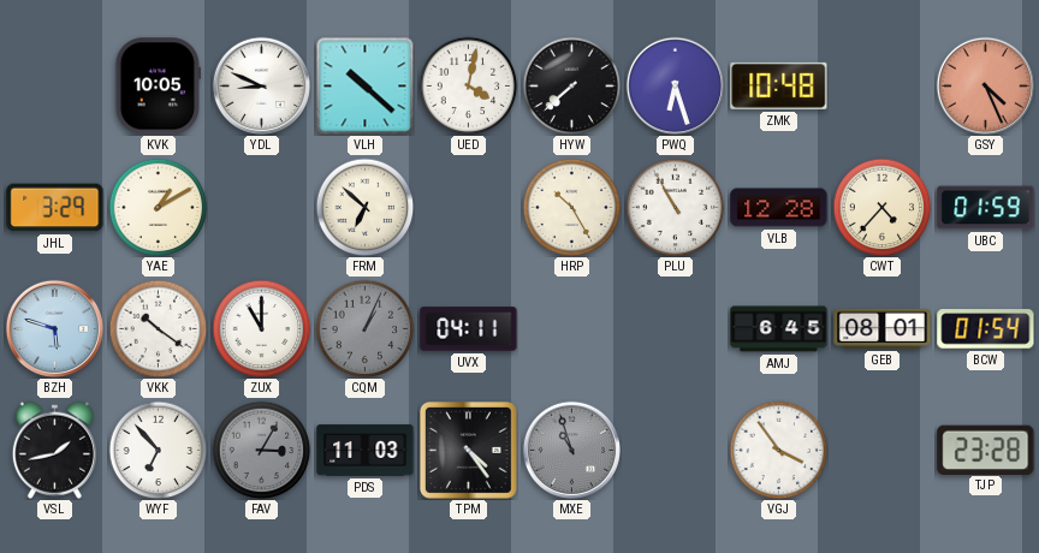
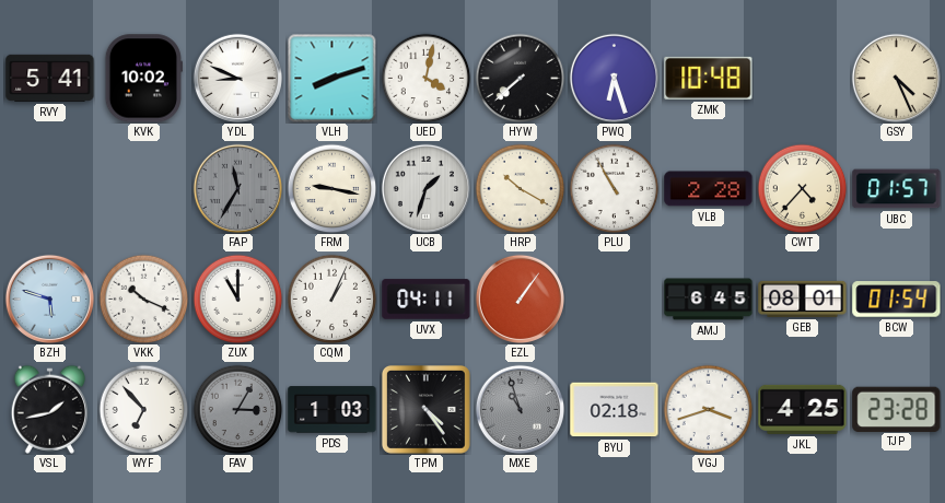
RVY: none -> 5:41 (50, 78)
KVK: 10:05 -> 10:02 (143, 79)
VLH: 10:22 -> 8:12 (331, 78)
GSY dial: salmon -> cream (896, 78)
JHL: 3:29 -> none (55, 208)
YAE: 1:10 -> none (158, 207)
FAP: none -> 11:35 (237, 188)
FRM: 6:52 -> 9:17 (331, 188)
UCB: none -> 1:33 (425, 188)
HRP: 10:25 -> 10:20 (520, 188)
VLB: 12:28 -> 2:28 (709, 189)
UBC: 01:59 -> 01:57 (897, 189)
VKK: 10:21 -> 10:19 (143, 299)
CQM dial: grey -> white (331, 299)
EZL: none -> 1:06 (520, 299)
PDS: 11:03 -> 1:03 (332, 410)
BYU: none -> 02:18 (615, 410)
VGJ: 3:54 -> 3:42 (708, 409)
JKL: none -> 4:25 (803, 409)
